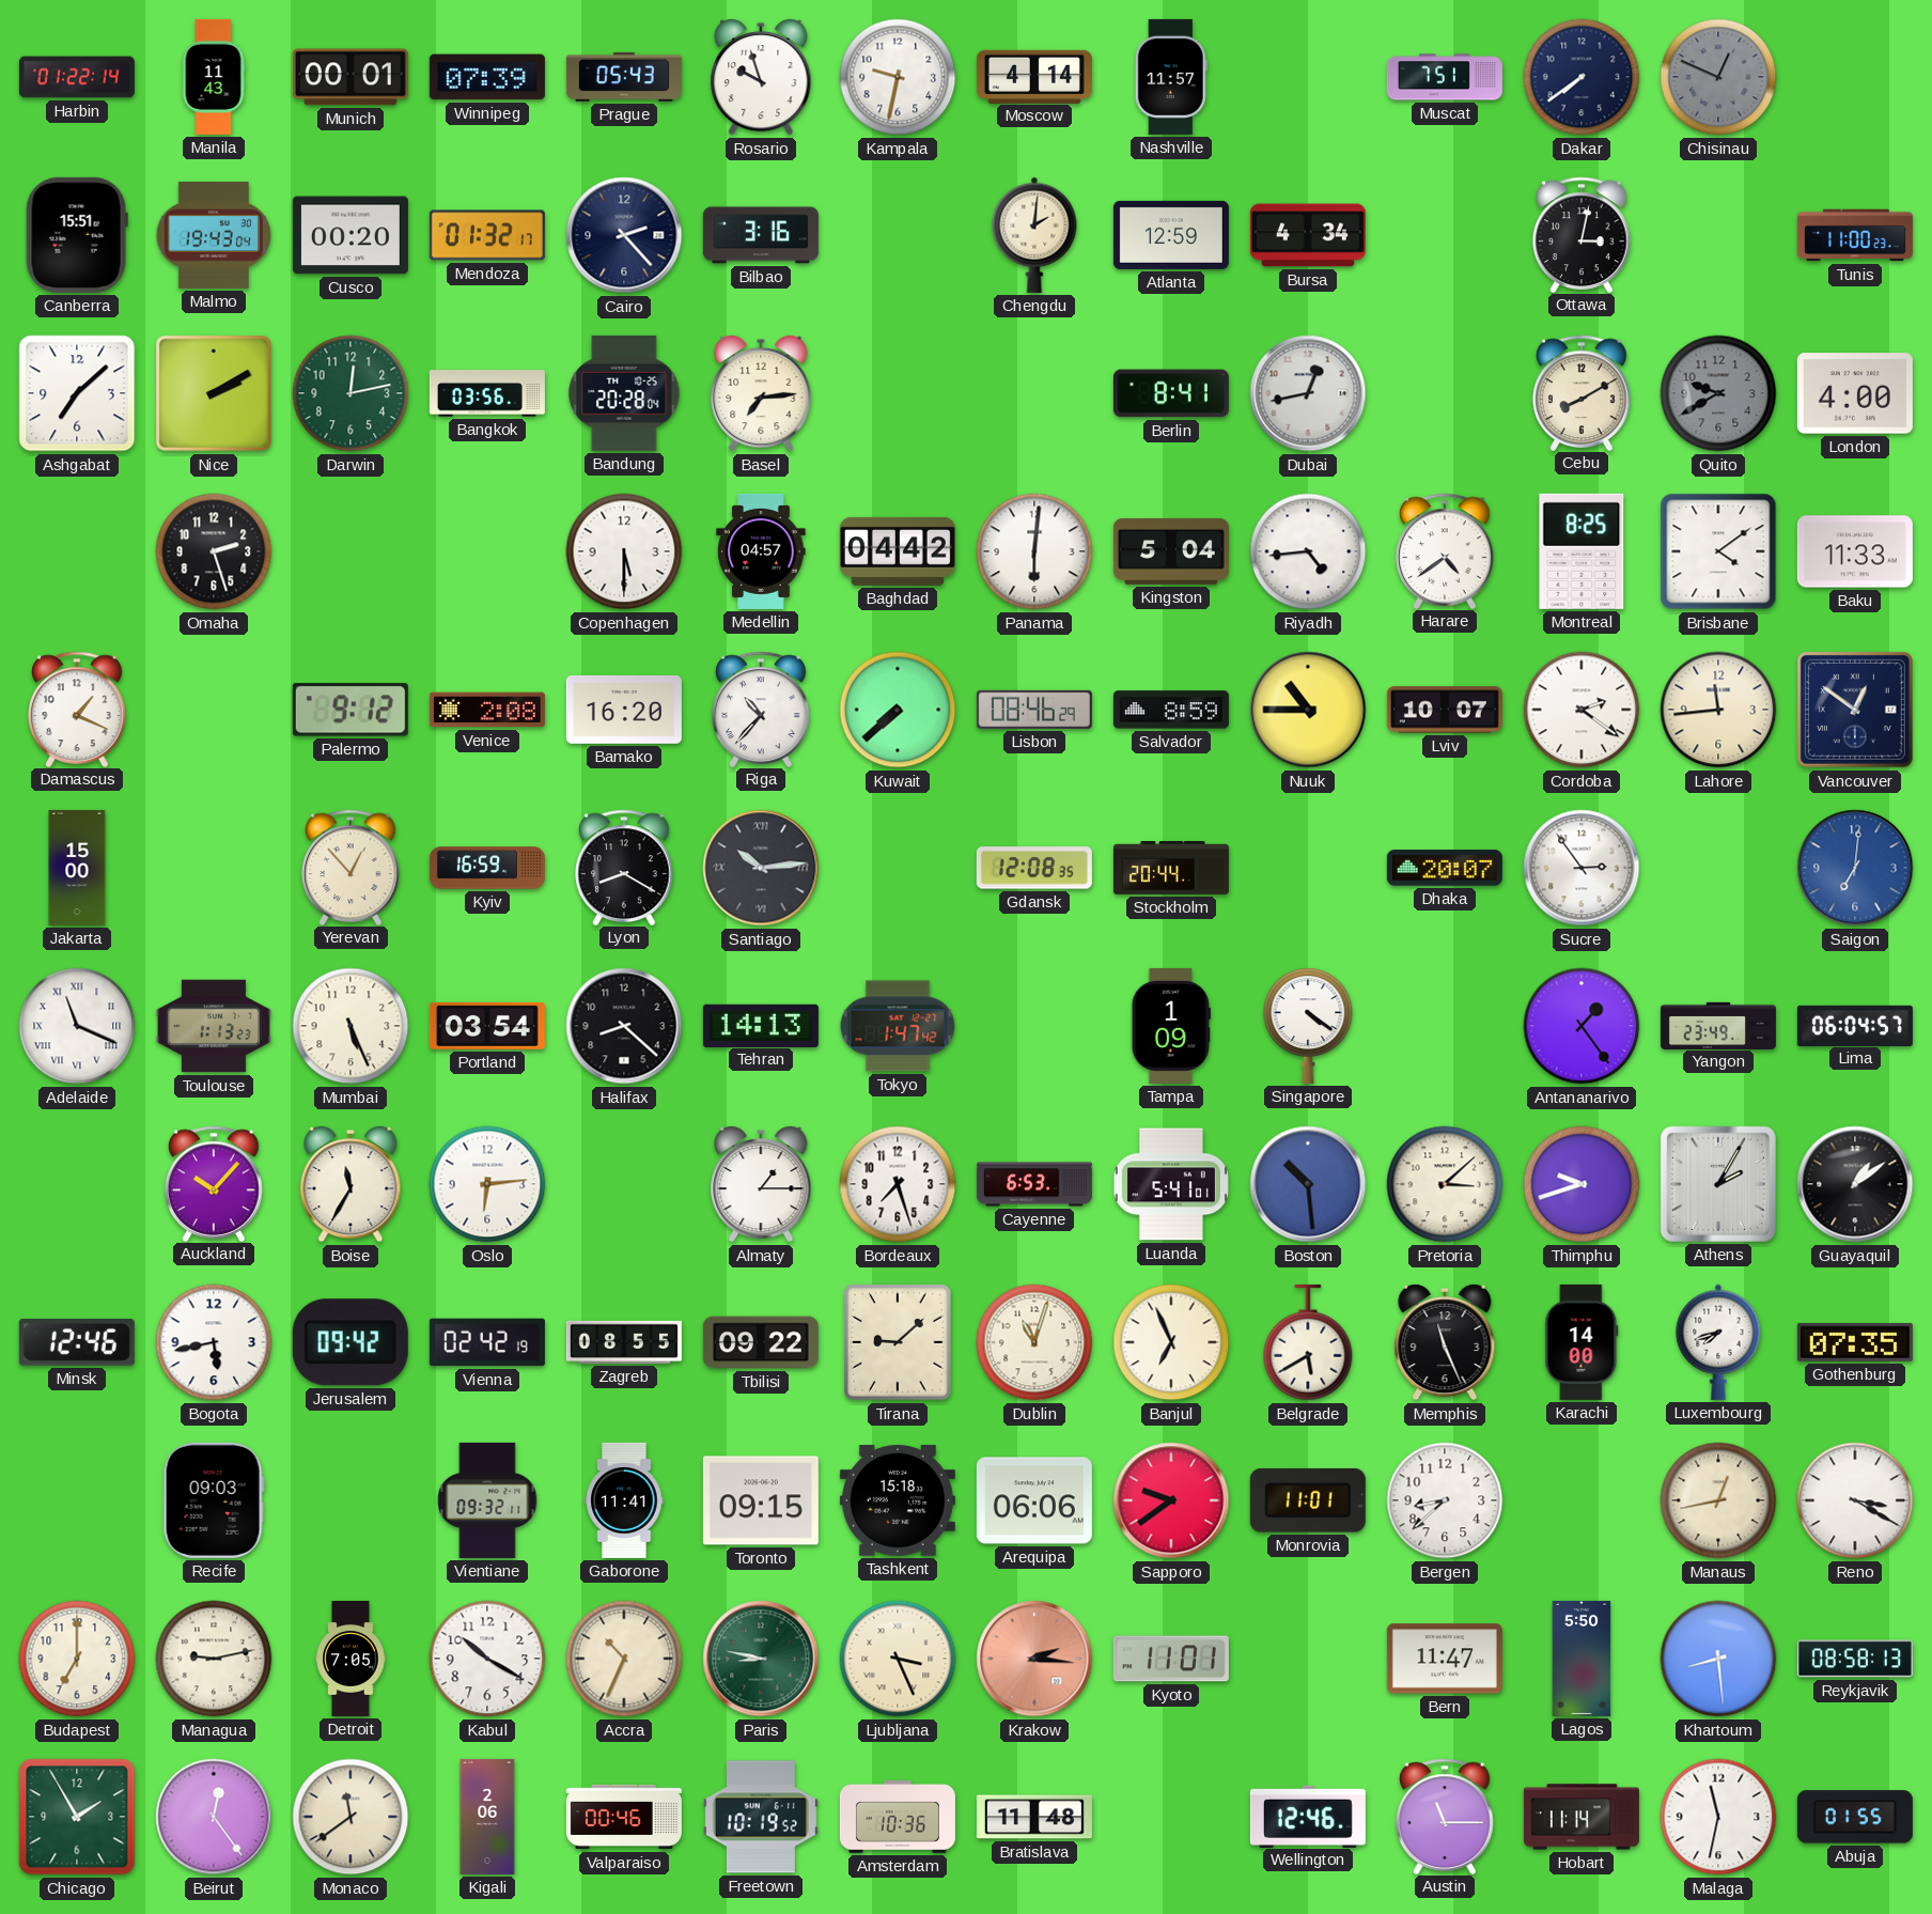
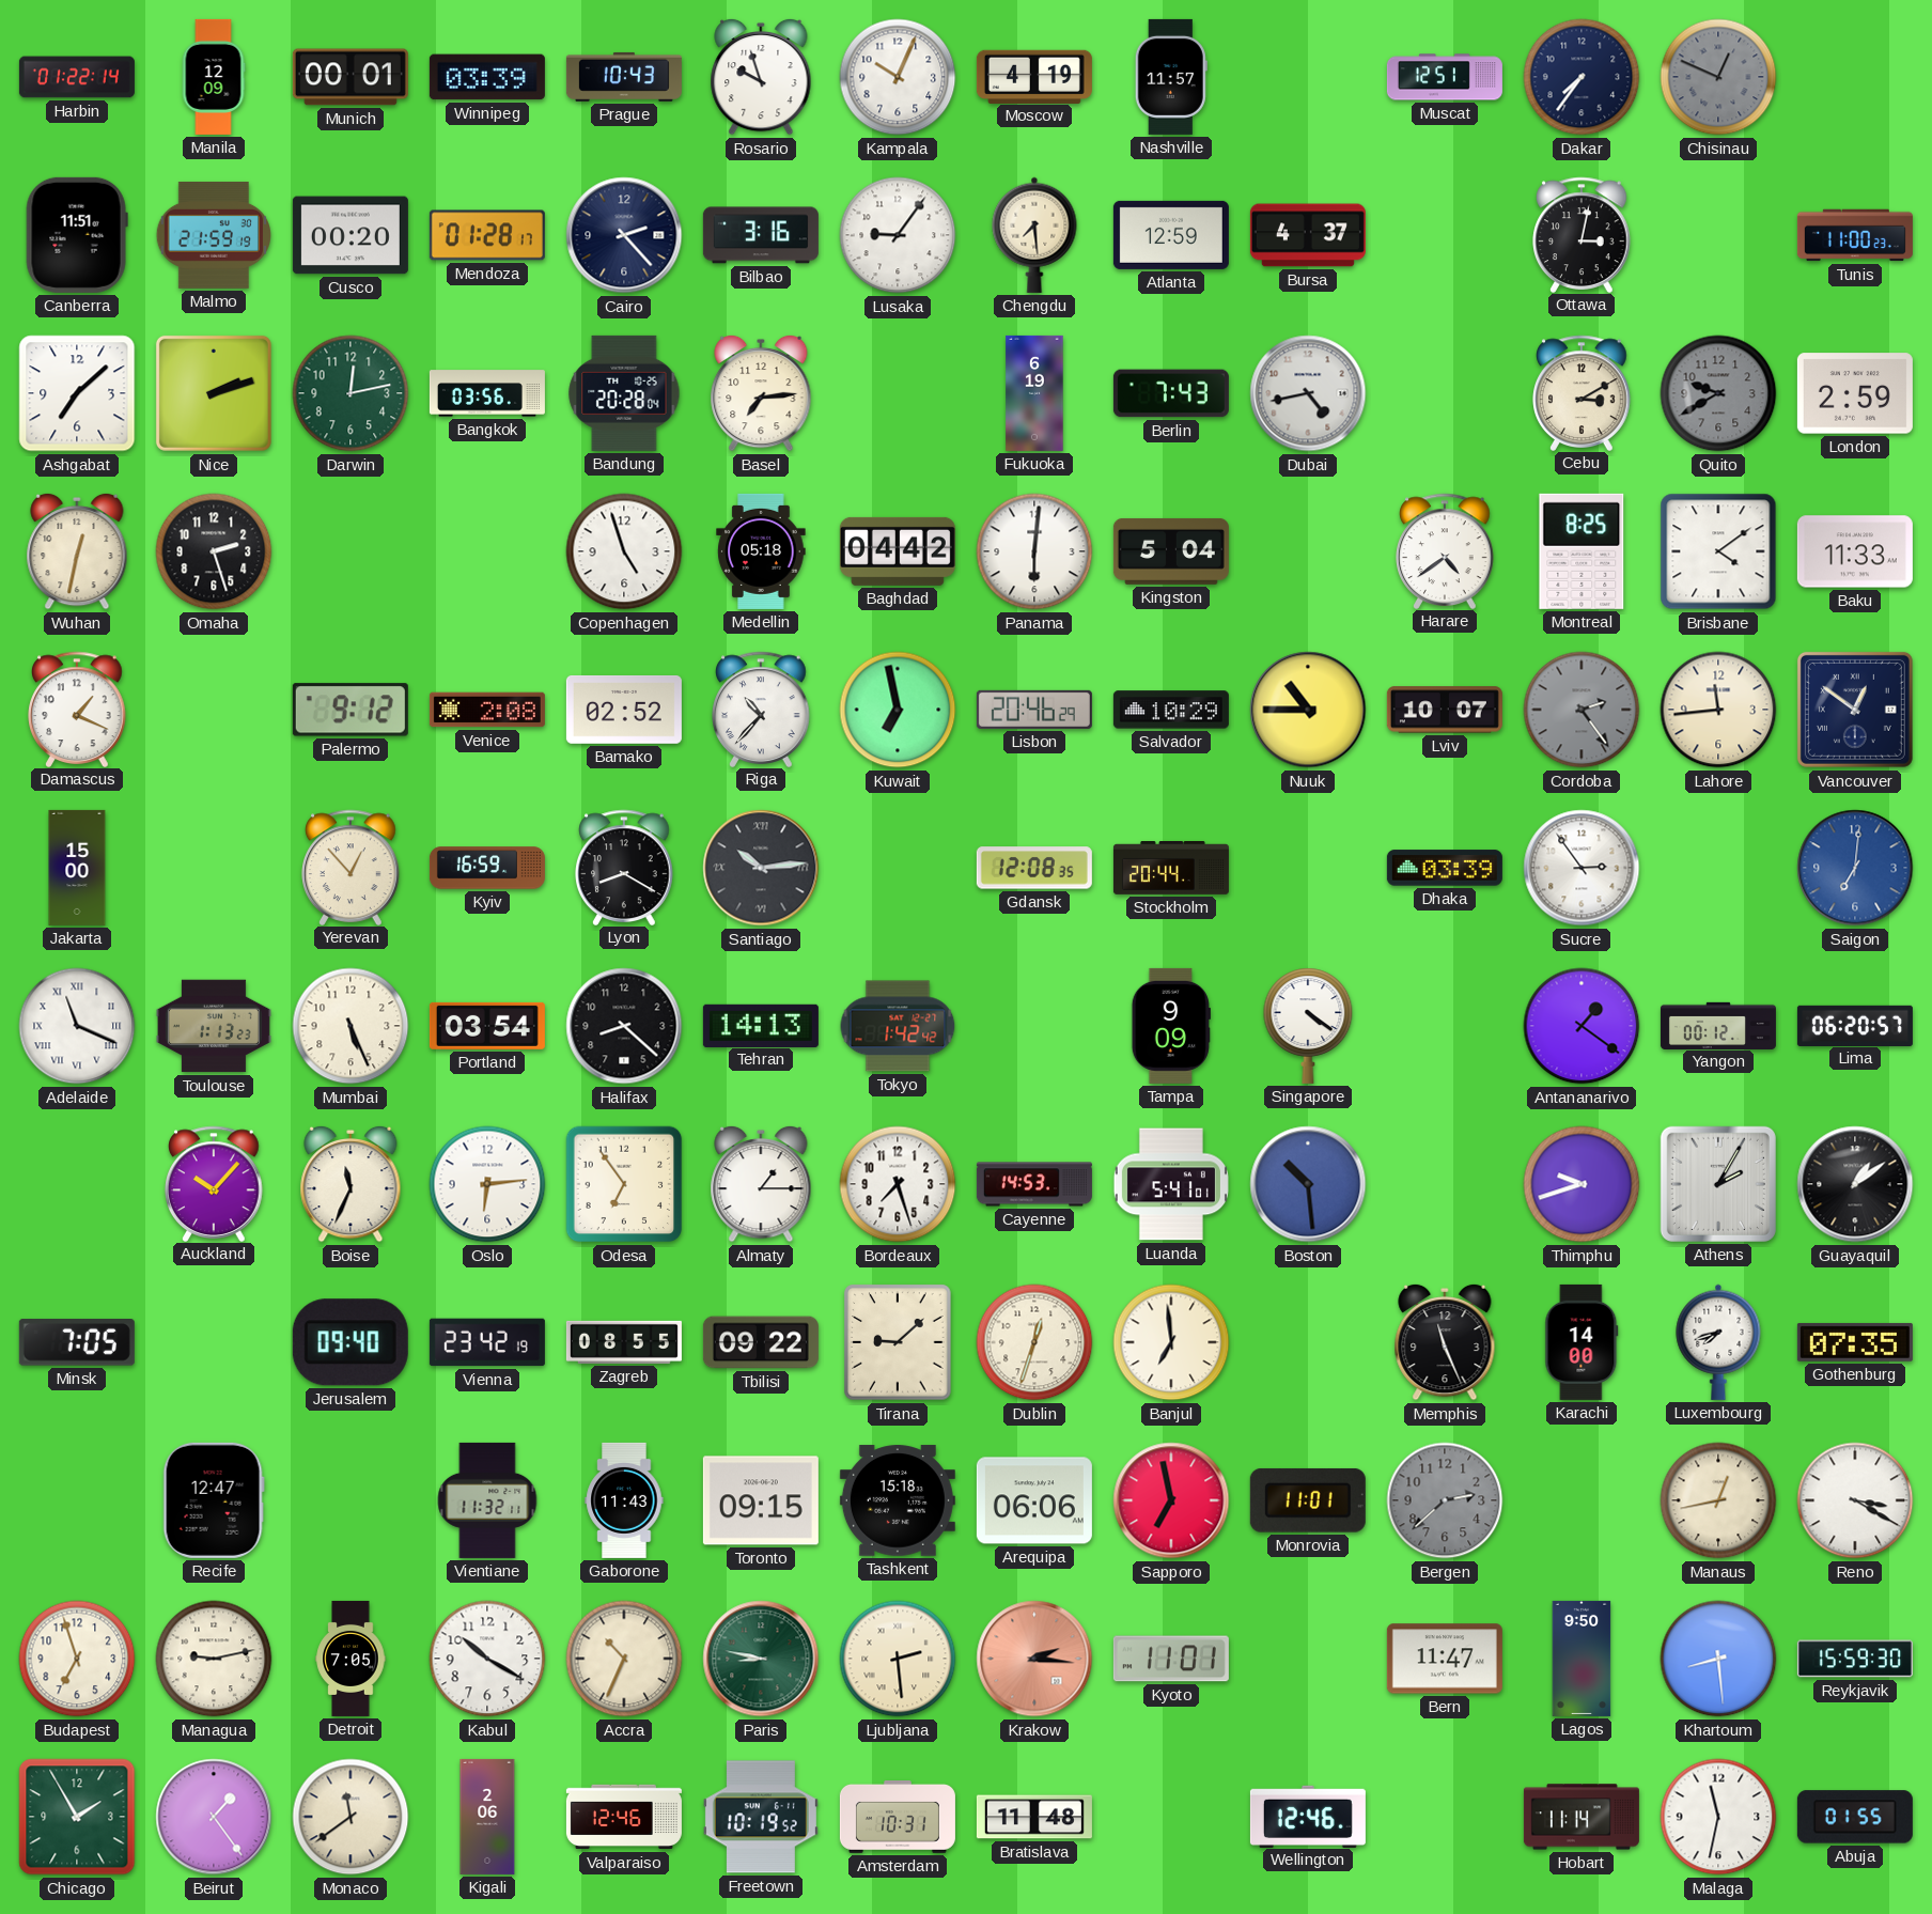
Manila: 11:43 -> 12:09 (214, 77)
Winnipeg: 07:39 -> 03:39 (487, 77)
Prague: 05:43 -> 10:43 (624, 77)
Kampala: 9:32 -> 10:04 (898, 77)
Moscow: 4:14 -> 4:19 (1034, 76)
Muscat: 7:51 -> 12:51 (1445, 77)
Dakar: 7:39 -> 7:36 (1582, 77)
Canberra: 15:51 -> 11:51 (77, 235)
Malmo: 19:43 -> 21:59 (213, 235)
Mendoza: 01:32 -> 01:28 (487, 235)
Lusaka: none -> 9:06 (898, 235)
Chengdu: 2:01 -> 7:29 (1034, 235)
Bursa: 4:34 -> 4:37 (1308, 235)
Nice: 2:10 -> 2:12 (214, 393)
Fukuoka: none -> 6:19 (1034, 393)
Berlin: 8:41 -> 7:43 (1171, 393)
Dubai: 12:43 -> 4:43 (1308, 393)
Cebu: 8:10 -> 3:10 (1582, 392)
London: 4:00 -> 2:59 (1855, 393)
Wuhan: none -> 12:32 (77, 551)
Copenhagen: 5:30 -> 4:57 (624, 551)
Medellin: 04:57 -> 05:18 (761, 551)
Riyadh: 4:44 -> none (1308, 551)
Bamako: 16:20 -> 02:52 (624, 710)
Kuwait: 7:38 -> 6:58 (898, 710)
Lisbon: 08:46 -> 20:46 (1034, 710)
Salvador: 8:59 -> 10:29 (1171, 710)
Cordoba: 2:21 -> 2:24 (1582, 710)
Cordoba dial: white -> grey (1582, 710)
Dhaka: 20:07 -> 03:39 (1445, 868)
Tokyo: 1:47 -> 1:42 (898, 1026)
Tampa: 1:09 -> 9:09 (1171, 1026)
Antananarivo: 1:24 -> 1:21 (1582, 1026)
Yangon: 23:49 -> 00:12 (1718, 1025)
Lima: 06:04 -> 06:20 (1855, 1025)
Boise: 11:35 -> 11:34 (350, 1184)
Odesa: none -> 6:54 (624, 1184)
Cayenne: 6:53 -> 14:53 (1034, 1184)
Pretoria: 3:08 -> none (1445, 1184)
Minsk: 12:46 -> 7:05 (77, 1342)
Bogota: 5:43 -> none (214, 1342)
Jerusalem: 09:42 -> 09:40 (350, 1342)
Vienna: 02:42 -> 23:42 (487, 1342)
Dublin: 11:03 -> 12:33 (1034, 1342)
Banjul: 6:56 -> 6:59 (1171, 1342)
Belgrade: 5:40 -> none (1308, 1342)
Recife: 09:03 -> 12:47 (214, 1500)
Vientiane: 09:32 -> 11:32 (487, 1500)
Gaborone: 11:41 -> 11:43 (624, 1500)
Sapporo: 9:39 -> 6:58 (1171, 1500)
Bergen: 8:38 -> 2:38 (1445, 1500)
Bergen dial: white -> grey (1445, 1500)
Budapest: 7:00 -> 6:57 (77, 1659)
Ljubljana: 3:26 -> 2:29 (898, 1659)
Lagos: 5:50 -> 9:50 (1582, 1659)
Reykjavik: 08:58 -> 15:59 (1855, 1659)
Beirut: 12:24 -> 1:24 (214, 1817)
Valparaiso: 00:46 -> 12:46 (624, 1817)
Amsterdam: 10:36 -> 10:31 (898, 1818)
Austin: 11:15 -> none (1445, 1816)
